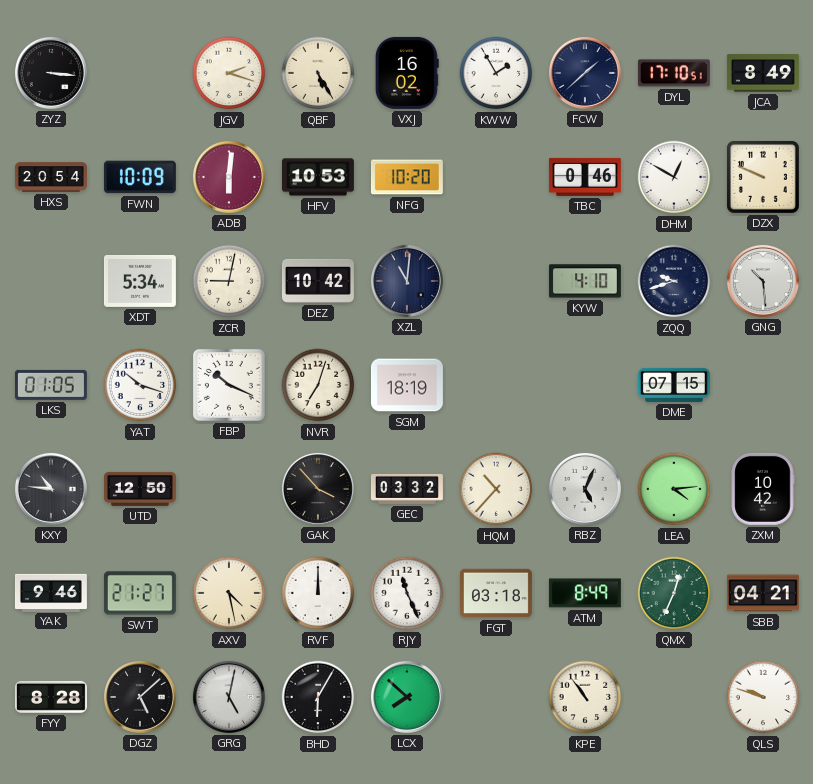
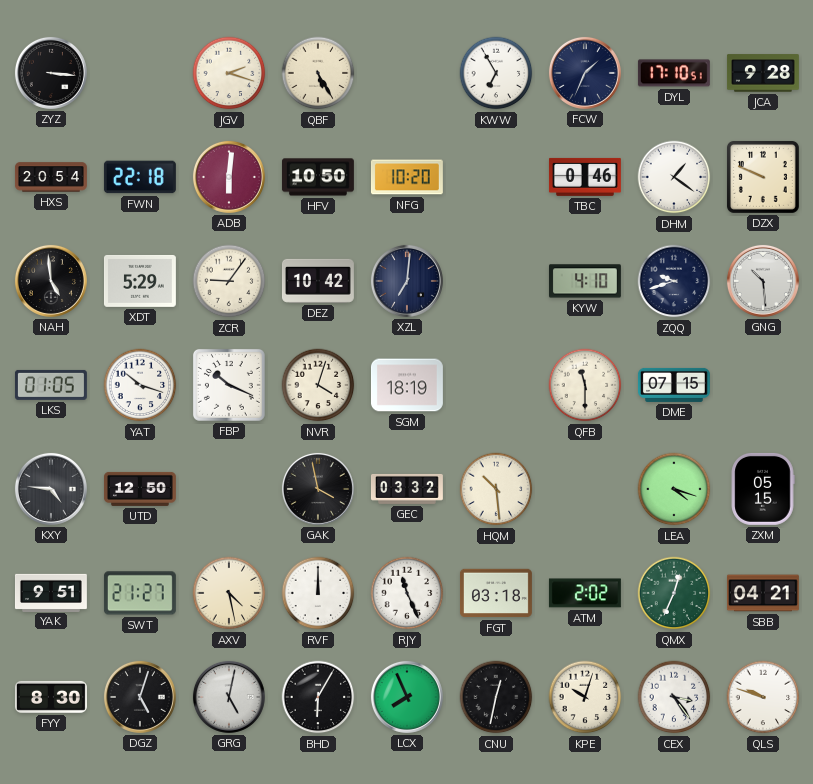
VXJ: 16:02 -> none (407, 73)
KWW: 1:55 -> 6:55 (496, 73)
FCW: 1:38 -> 1:34 (585, 73)
JCA: 8:49 -> 9:28 (763, 73)
FWN: 10:09 -> 22:18 (140, 177)
HFV: 10:53 -> 10:50 (318, 177)
DHM: 12:50 -> 1:21 (674, 177)
NAH: none -> 4:59 (51, 281)
XDT: 5:34 -> 5:29 (140, 281)
ZCR: 9:02 -> 9:06 (229, 281)
XZL: 11:01 -> 7:01 (407, 281)
NVR: 7:03 -> 4:03 (318, 385)
QFB: none -> 11:30 (585, 385)
KXY: 10:46 -> 4:46 (51, 489)
GAK: 3:53 -> 3:58 (318, 489)
HQM: 10:37 -> 10:29 (496, 489)
RBZ: 5:04 -> none (585, 489)
LEA: 4:14 -> 4:18 (674, 489)
ZXM: 10:42 -> 05:15 (763, 489)
YAK: 9:46 -> 9:51 (51, 592)
ATM: 8:49 -> 2:02 (585, 593)
FYY: 8:28 -> 8:30 (51, 697)
DGZ: 5:08 -> 5:03 (140, 697)
LCX: 7:52 -> 7:56 (407, 697)
CNU: none -> 12:32 (496, 697)
KPE: 10:54 -> 10:03 (585, 697)
CEX: none -> 3:24 (674, 697)
